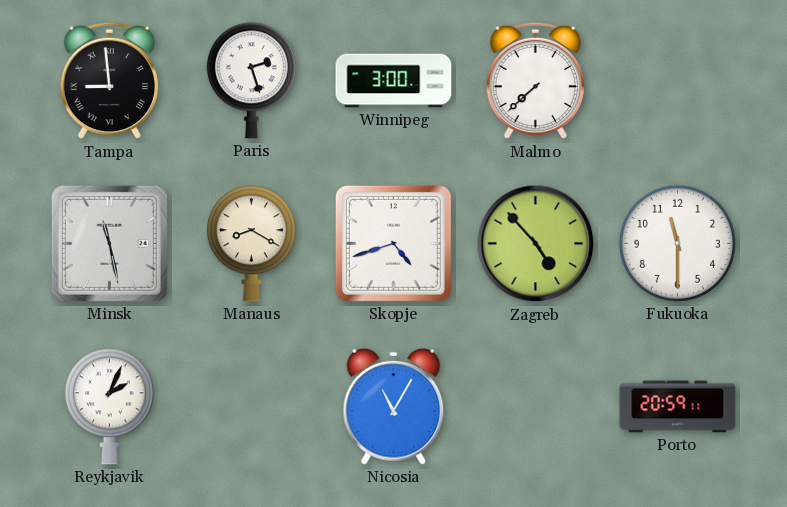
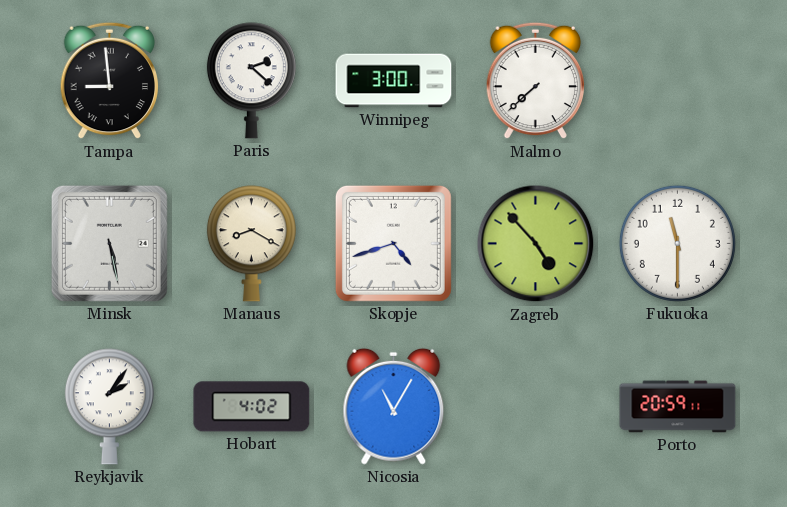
Paris: 2:27 -> 2:22 (251, 81)
Minsk: 11:28 -> 5:28 (109, 243)
Reykjavik: 2:04 -> 2:06 (109, 407)
Hobart: none -> 4:02 (252, 407)
